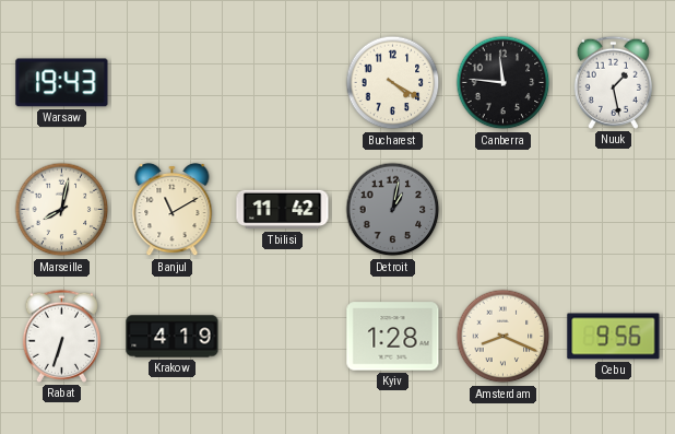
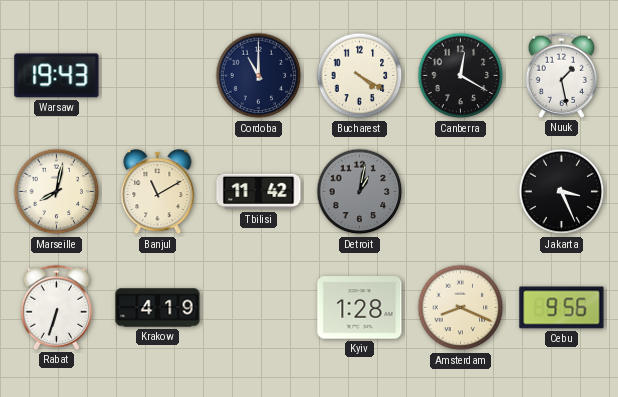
Cordoba: none -> 11:00 (259, 76)
Canberra: 11:46 -> 12:20 (461, 76)
Jakarta: none -> 3:26 (562, 192)
